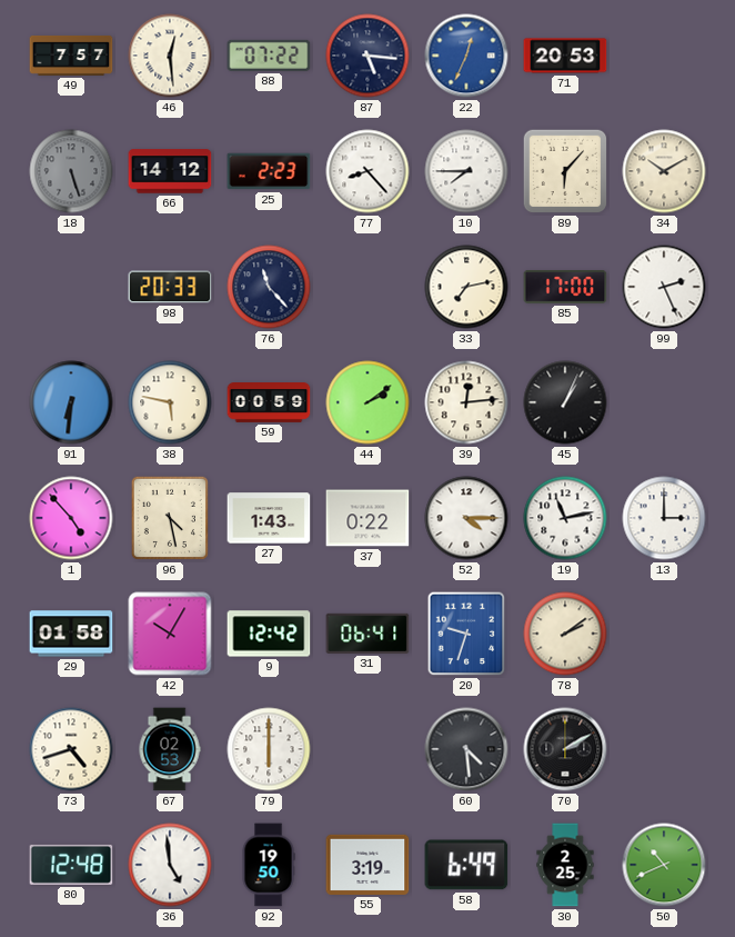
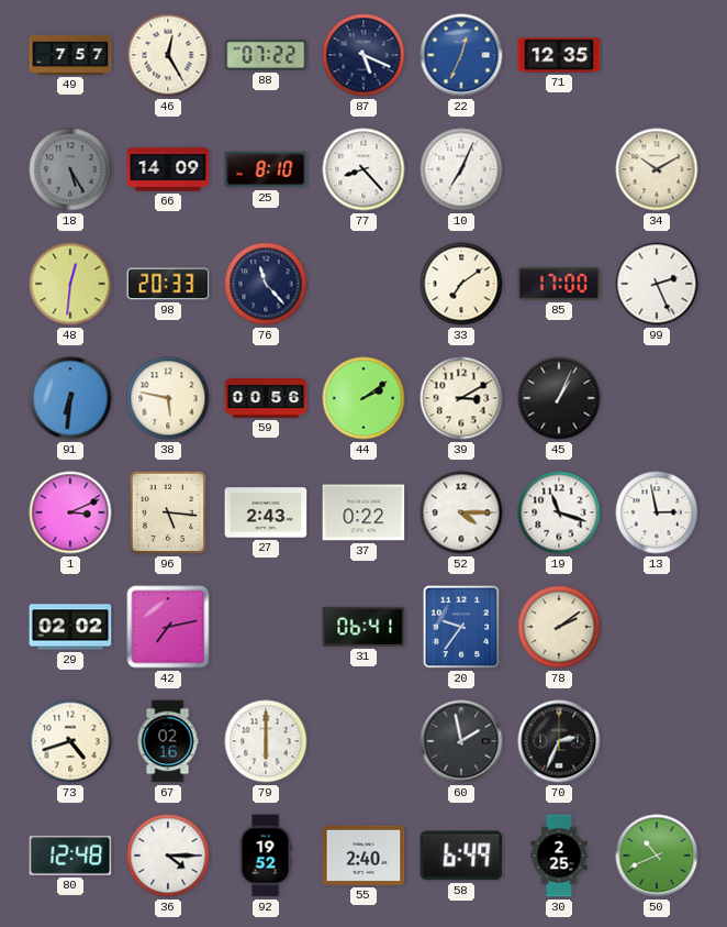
46: 12:29 -> 12:25 (168, 55)
87: 5:16 -> 5:19 (363, 55)
71: 20:53 -> 12:35 (559, 55)
18: 5:27 -> 5:25 (70, 169)
66: 14:12 -> 14:09 (168, 169)
25: 2:23 -> 8:10 (266, 169)
10: 7:45 -> 7:04 (461, 169)
89: 6:07 -> none (565, 171)
48: none -> 12:31 (70, 284)
33: 7:13 -> 7:09 (461, 284)
59: 00:59 -> 00:56 (266, 399)
39: 12:14 -> 3:10 (461, 398)
1: 4:53 -> 3:11 (70, 512)
96: 4:28 -> 5:16 (168, 512)
27: 1:43 -> 2:43 (266, 512)
19: 11:13 -> 11:18 (559, 512)
13: 3:00 -> 2:58 (657, 512)
29: 01:58 -> 02:02 (70, 627)
42: 10:05 -> 7:13 (168, 627)
9: 12:42 -> none (269, 634)
20: 9:33 -> 9:36 (461, 627)
67: 02:53 -> 02:16 (168, 741)
60: 4:29 -> 1:58 (461, 741)
70: 2:10 -> 2:34 (559, 741)
36: 4:59 -> 4:15 (168, 856)
92: 19:50 -> 19:52 (266, 856)
55: 3:19 -> 2:40 (363, 856)
